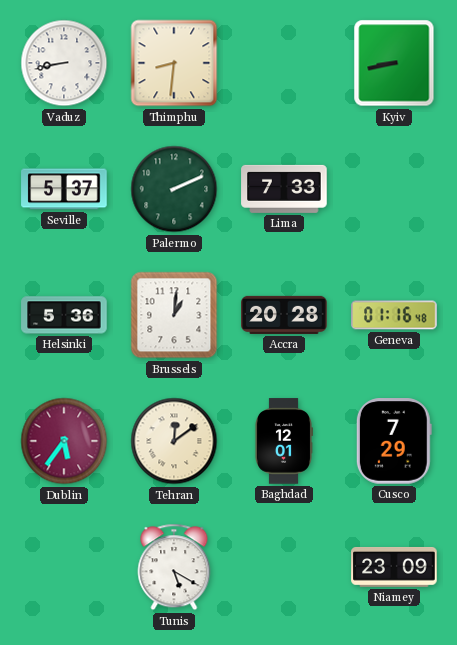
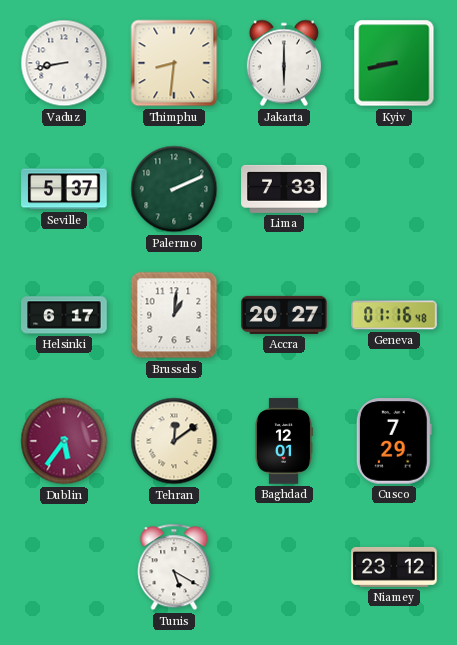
Jakarta: none -> 6:00 (284, 63)
Helsinki: 5:36 -> 6:17 (64, 315)
Accra: 20:28 -> 20:27 (284, 315)
Niamey: 23:09 -> 23:12 (394, 567)
